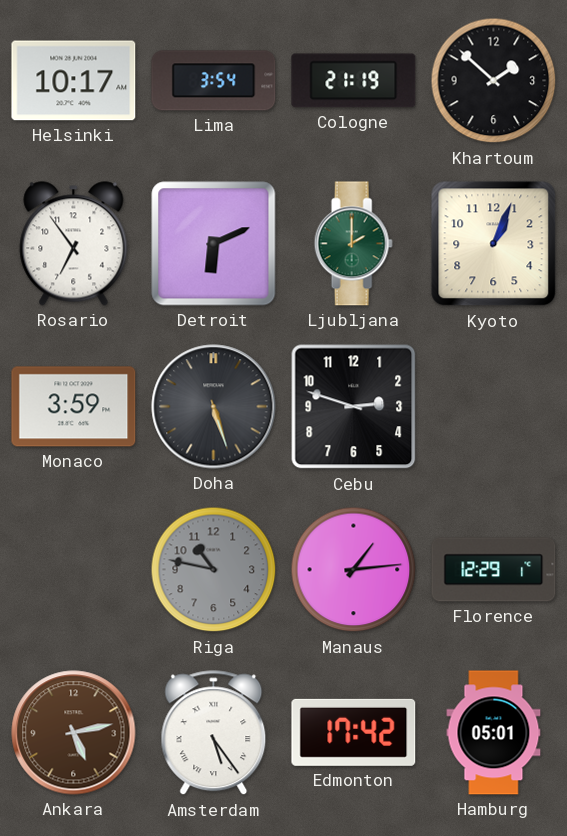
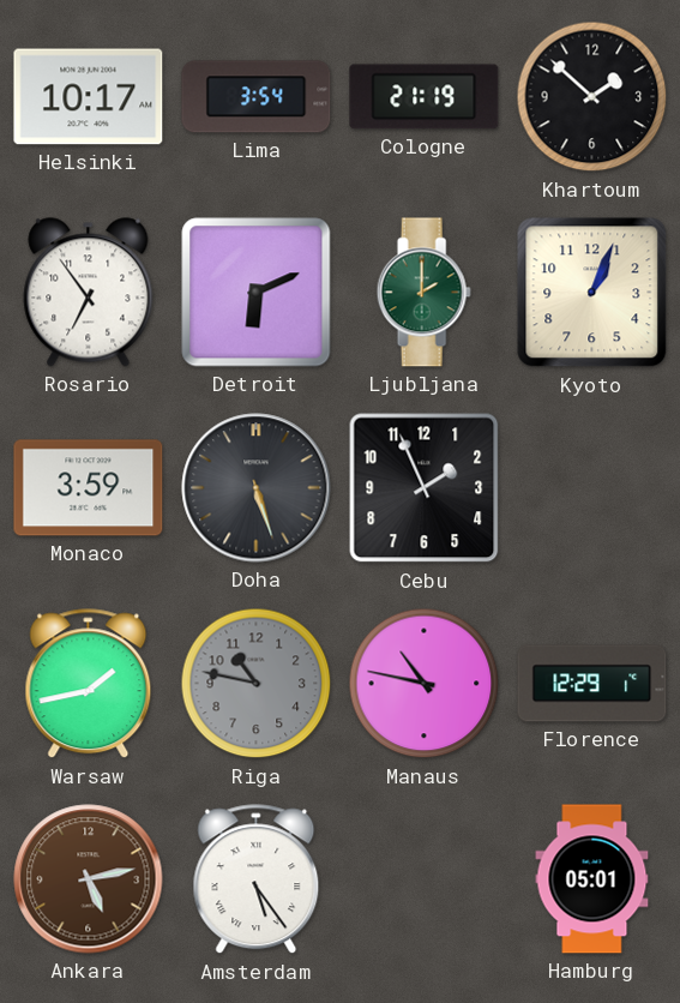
Cebu: 2:48 -> 1:56 (425, 488)
Warsaw: none -> 1:43 (89, 684)
Manaus: 1:14 -> 10:47 (425, 684)
Edmonton: 17:42 -> none (354, 732)
